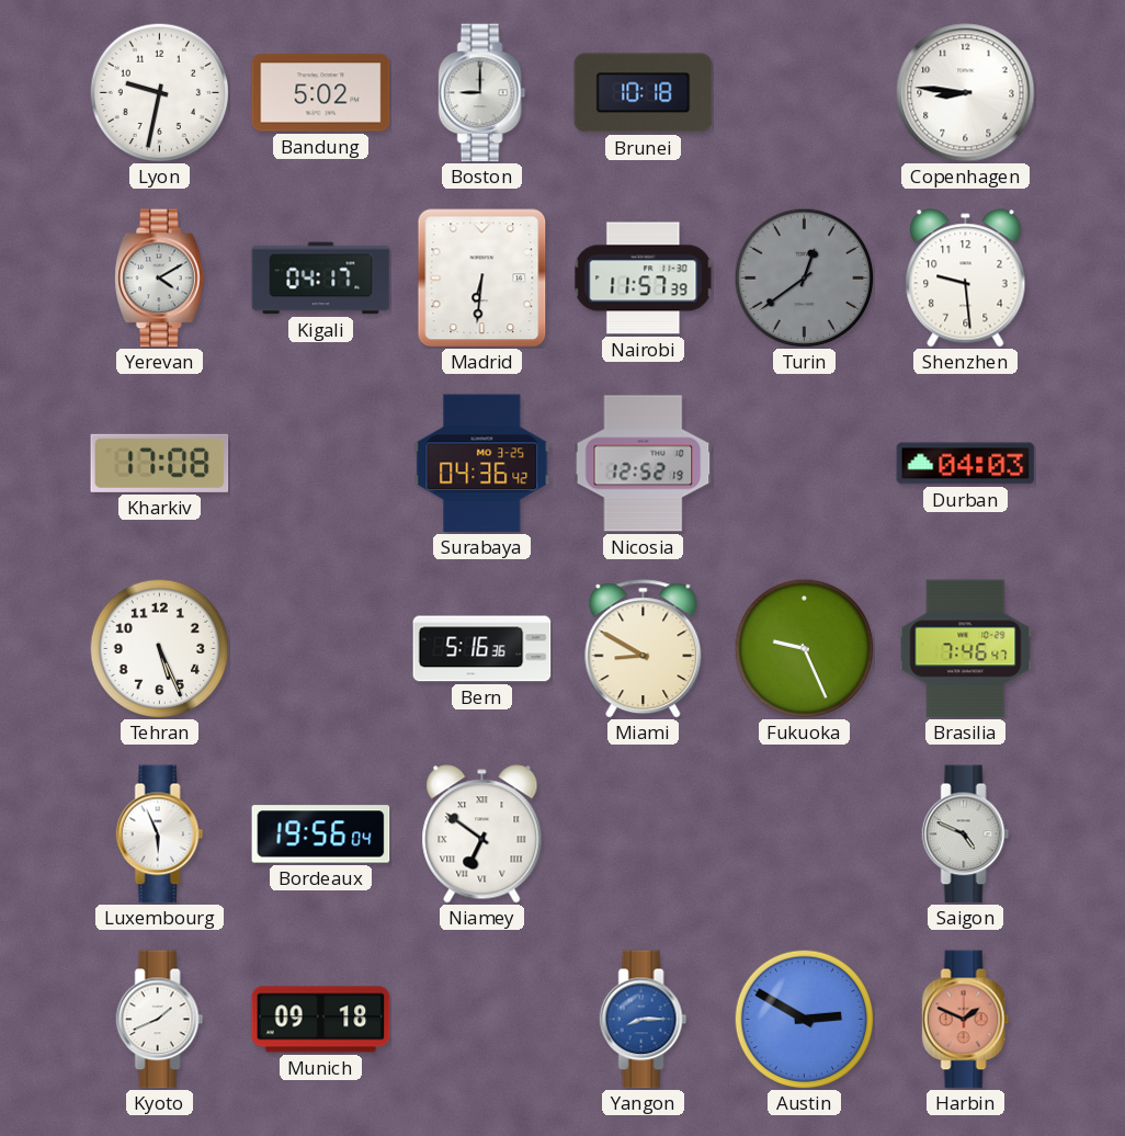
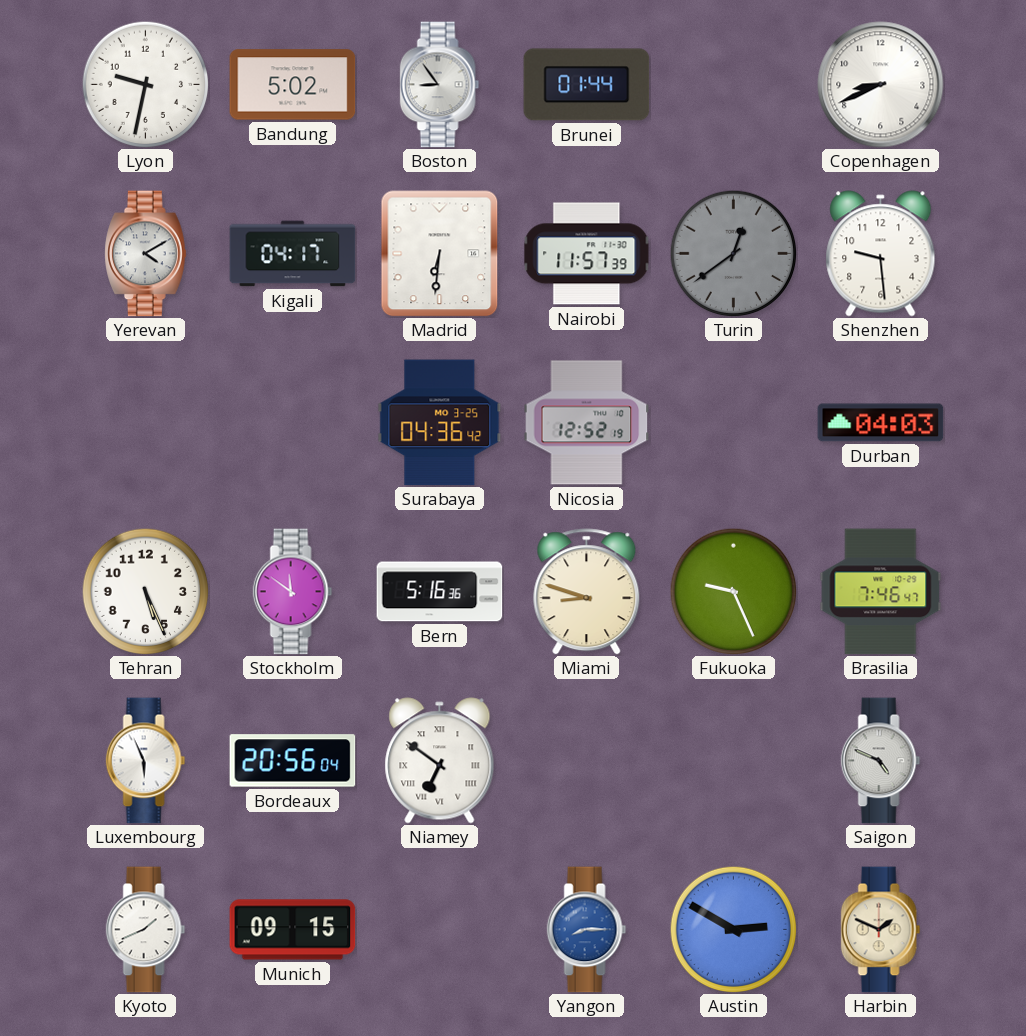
Boston: 9:00 -> 8:54 (440, 85)
Brunei: 10:18 -> 01:44 (587, 85)
Copenhagen: 8:46 -> 8:41 (881, 85)
Kharkiv: 17:08 -> none (160, 463)
Stockholm: none -> 11:51 (293, 592)
Miami: 8:50 -> 8:48 (587, 592)
Bordeaux: 19:56 -> 20:56 (293, 761)
Munich: 09:18 -> 09:15 (293, 930)
Harbin dial: salmon -> cream (881, 930)
